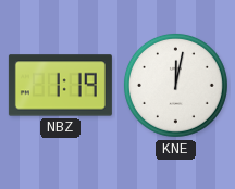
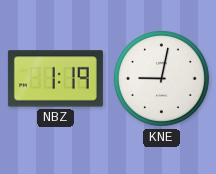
KNE: 12:02 -> 9:02 (161, 78)
